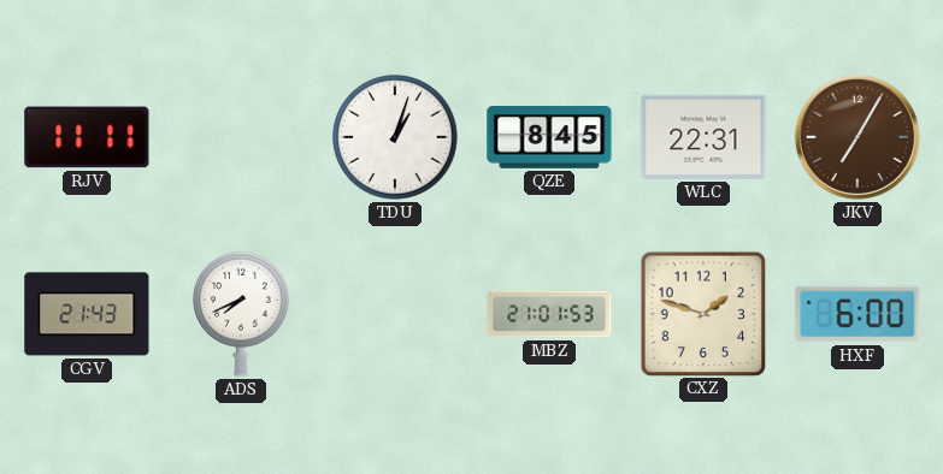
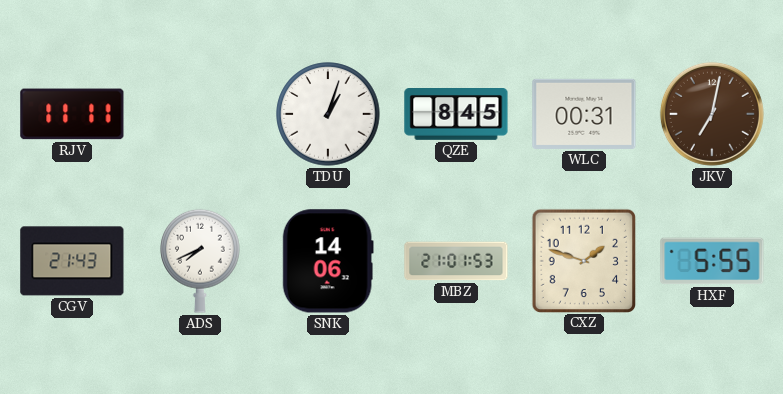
WLC: 22:31 -> 00:31 (584, 114)
JKV: 7:05 -> 7:02 (712, 114)
SNK: none -> 14:06 (328, 261)
HXF: 6:00 -> 5:55 (712, 261)
